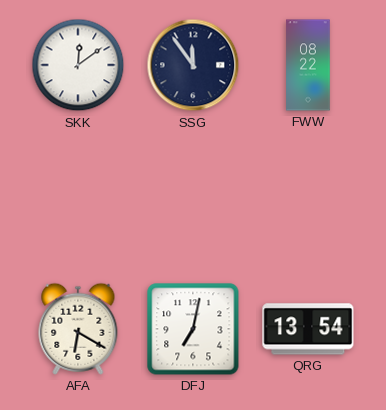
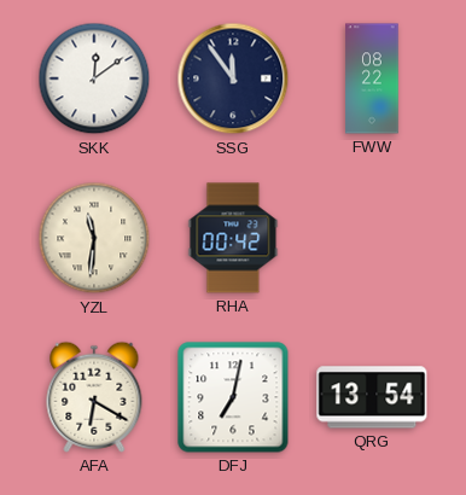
YZL: none -> 11:31 (94, 238)
RHA: none -> 00:42 (233, 238)
